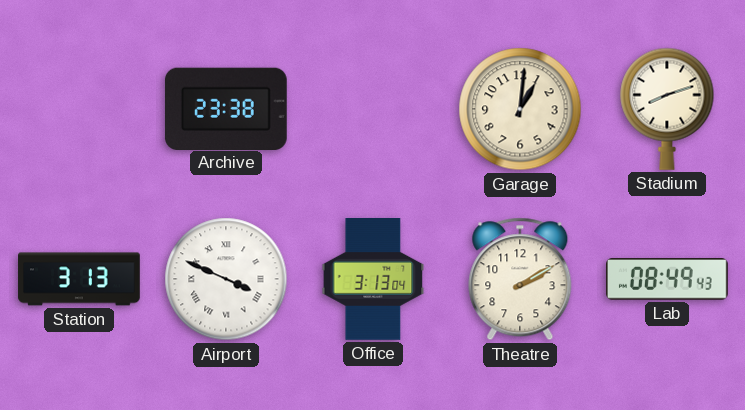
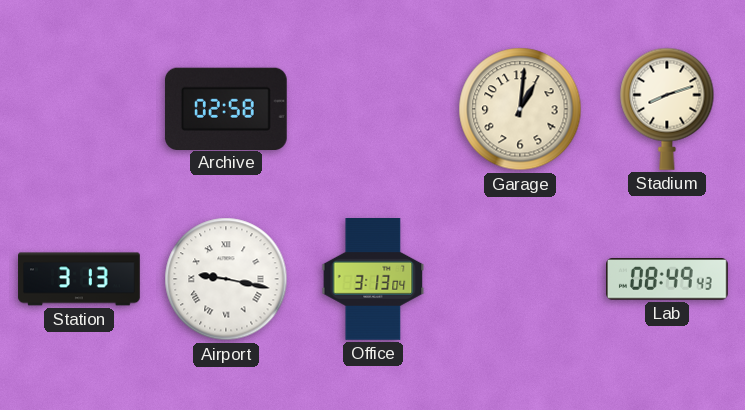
Archive: 23:38 -> 02:58 (226, 108)
Airport: 3:49 -> 9:17 (226, 279)
Theatre: 2:10 -> none (520, 279)
